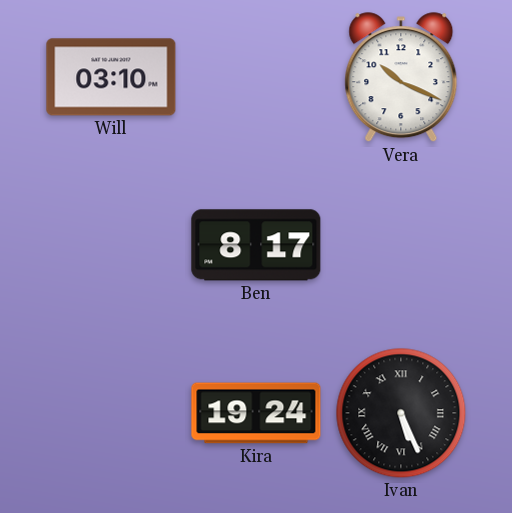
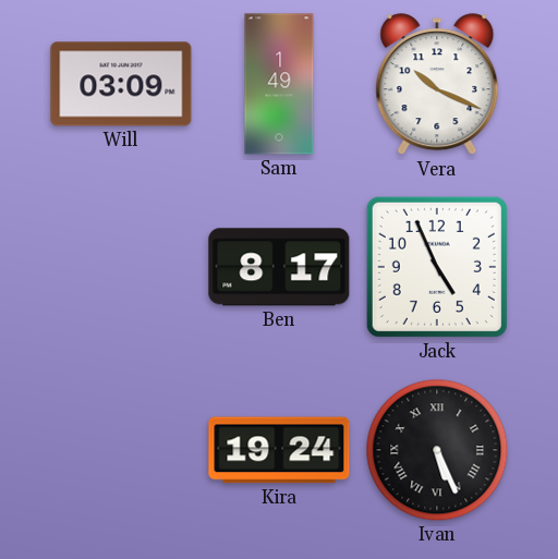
Will: 03:10 -> 03:09 (121, 84)
Sam: none -> 1:49 (279, 84)
Jack: none -> 4:56 (437, 267)
